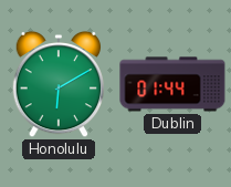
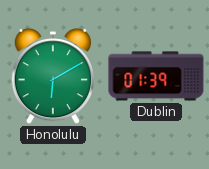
Dublin: 01:44 -> 01:39 (156, 76)
